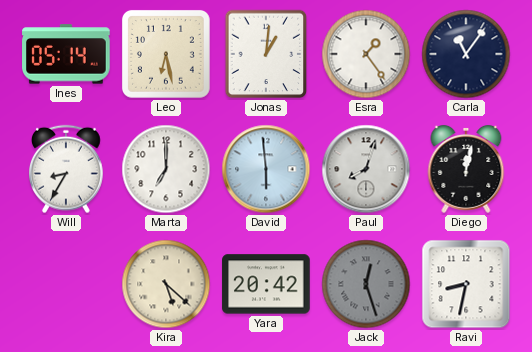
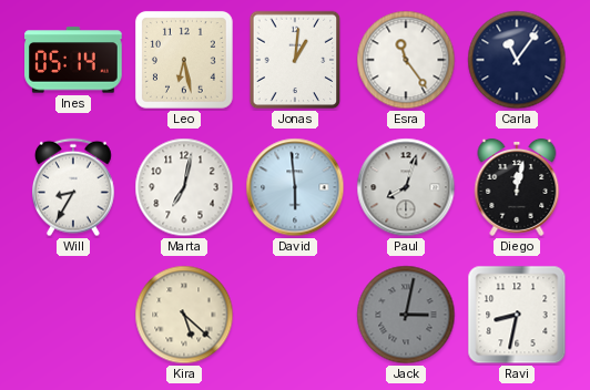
Esra: 1:24 -> 11:24 (406, 60)
Marta: 7:00 -> 7:02 (184, 187)
Yara: 20:42 -> none (266, 284)
Jack: 12:27 -> 3:02 (406, 315)
